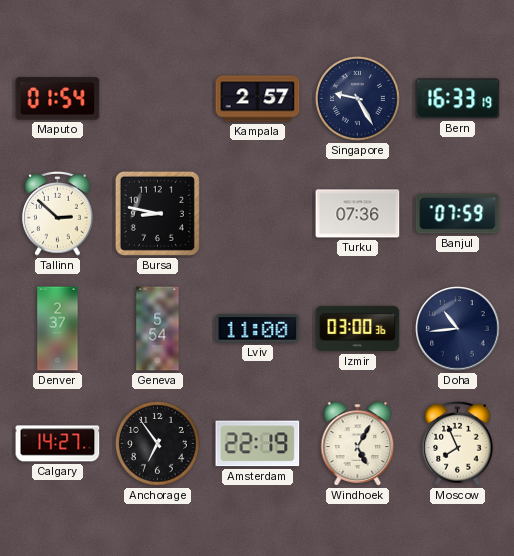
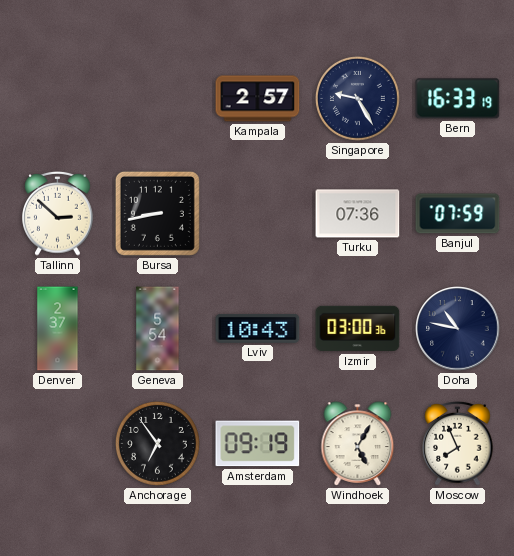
Maputo: 01:54 -> none (58, 99)
Bursa: 8:47 -> 8:43 (157, 213)
Lviv: 11:00 -> 10:43 (258, 328)
Doha: 10:44 -> 10:47 (458, 329)
Calgary: 14:27 -> none (58, 444)
Amsterdam: 22:19 -> 09:19 (258, 444)
